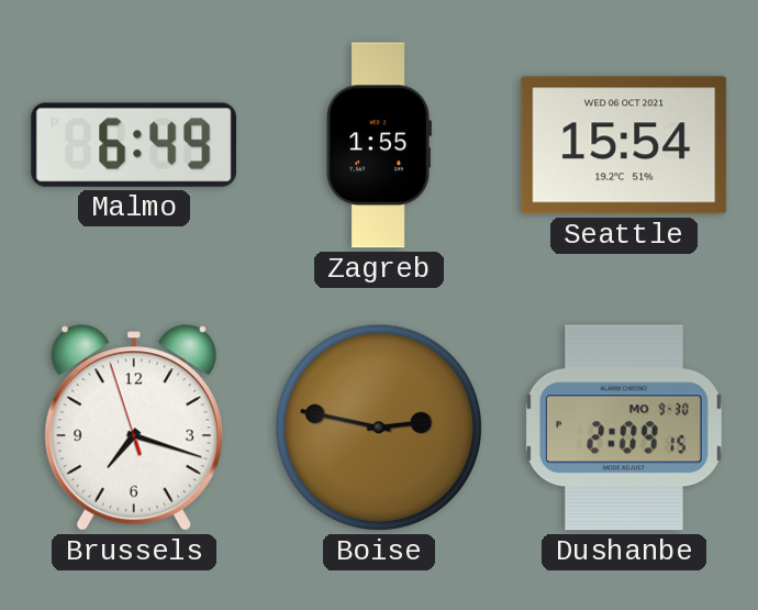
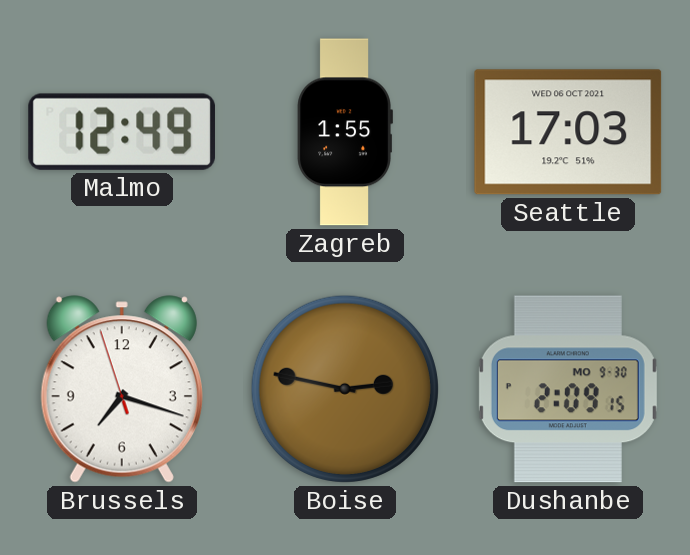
Malmo: 6:49 -> 12:49 (122, 132)
Seattle: 15:54 -> 17:03 (568, 132)
